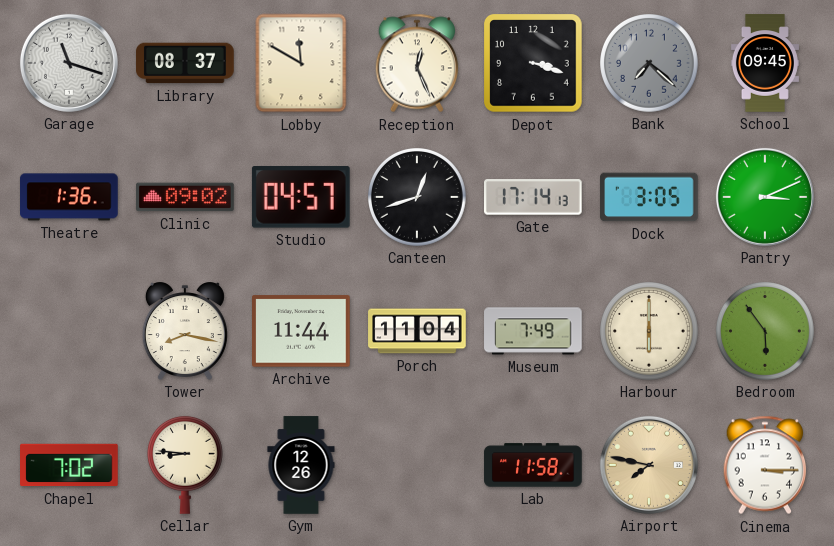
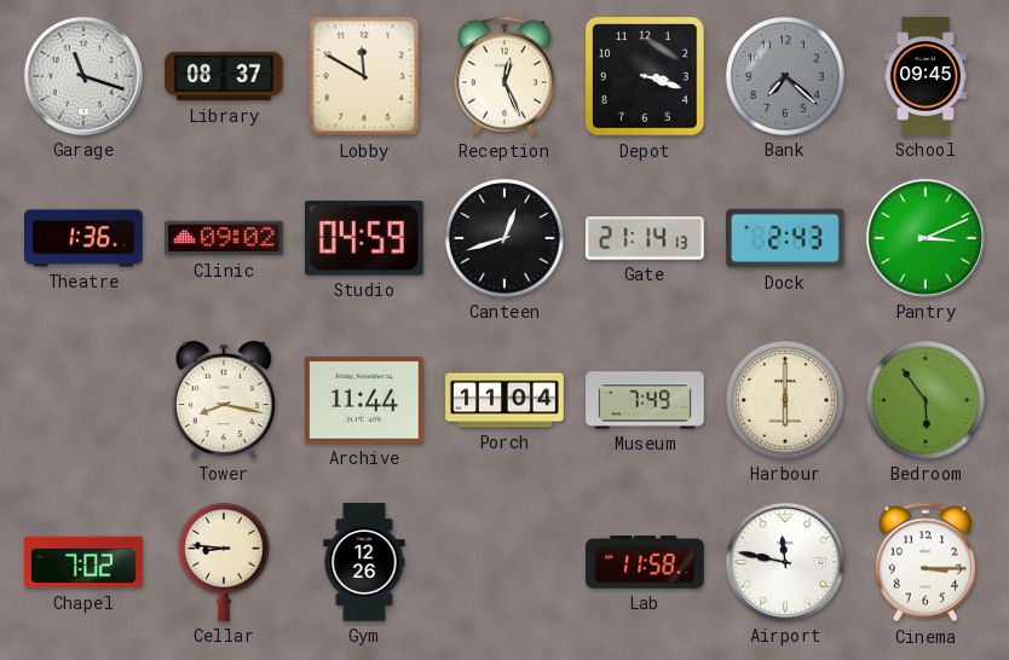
Studio: 04:57 -> 04:59 (364, 239)
Gate: 17:14 -> 21:14 (646, 238)
Dock: 3:05 -> 2:43 (785, 238)
Airport: 7:47 -> 11:47 (785, 562)
Airport dial: champagne -> white (785, 562)
